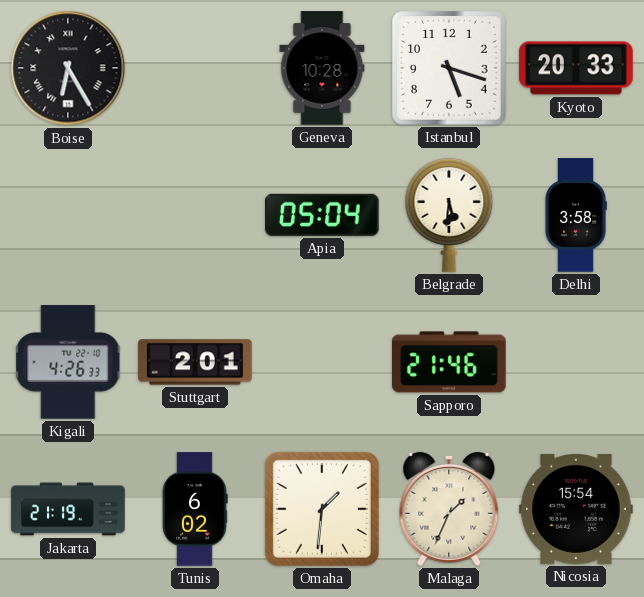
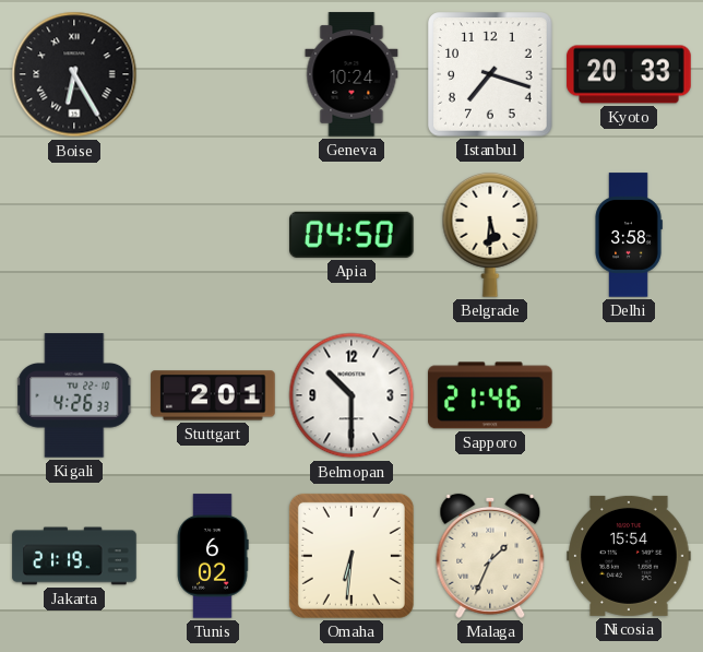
Geneva: 10:28 -> 10:24 (352, 74)
Istanbul: 5:18 -> 7:18 (490, 74)
Apia: 05:04 -> 04:50 (352, 235)
Belmopan: none -> 10:30 (352, 395)
Omaha: 1:31 -> 6:31 (352, 556)
